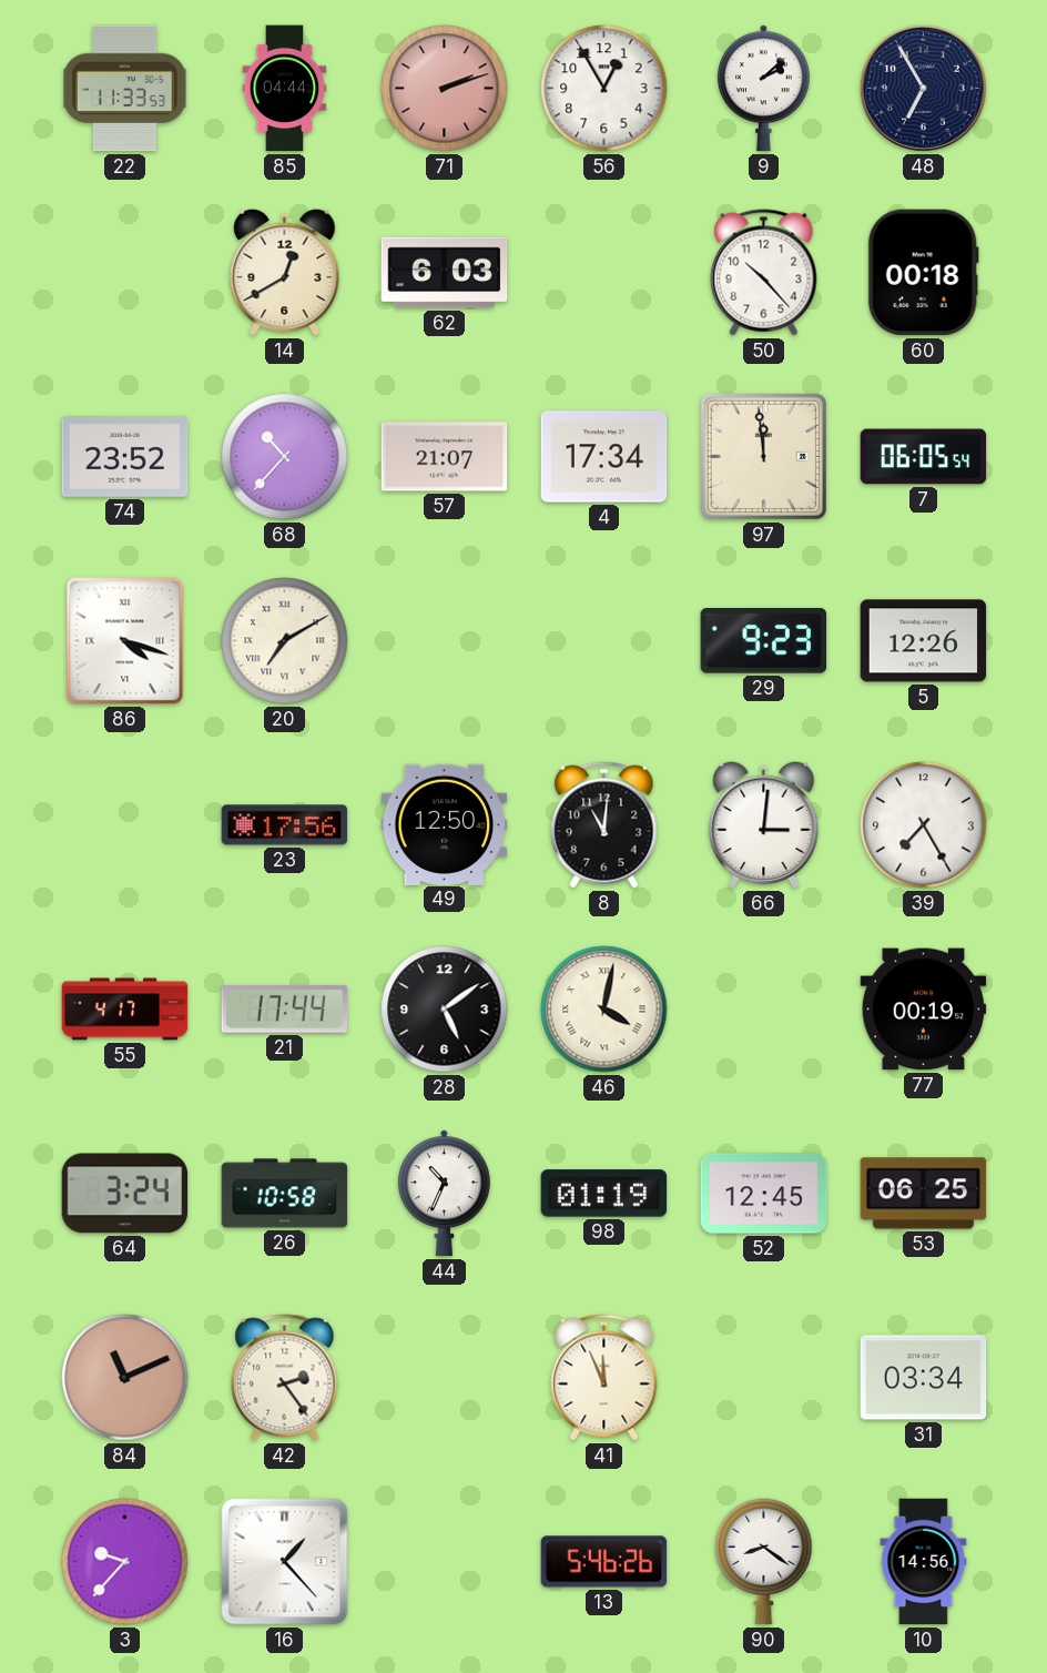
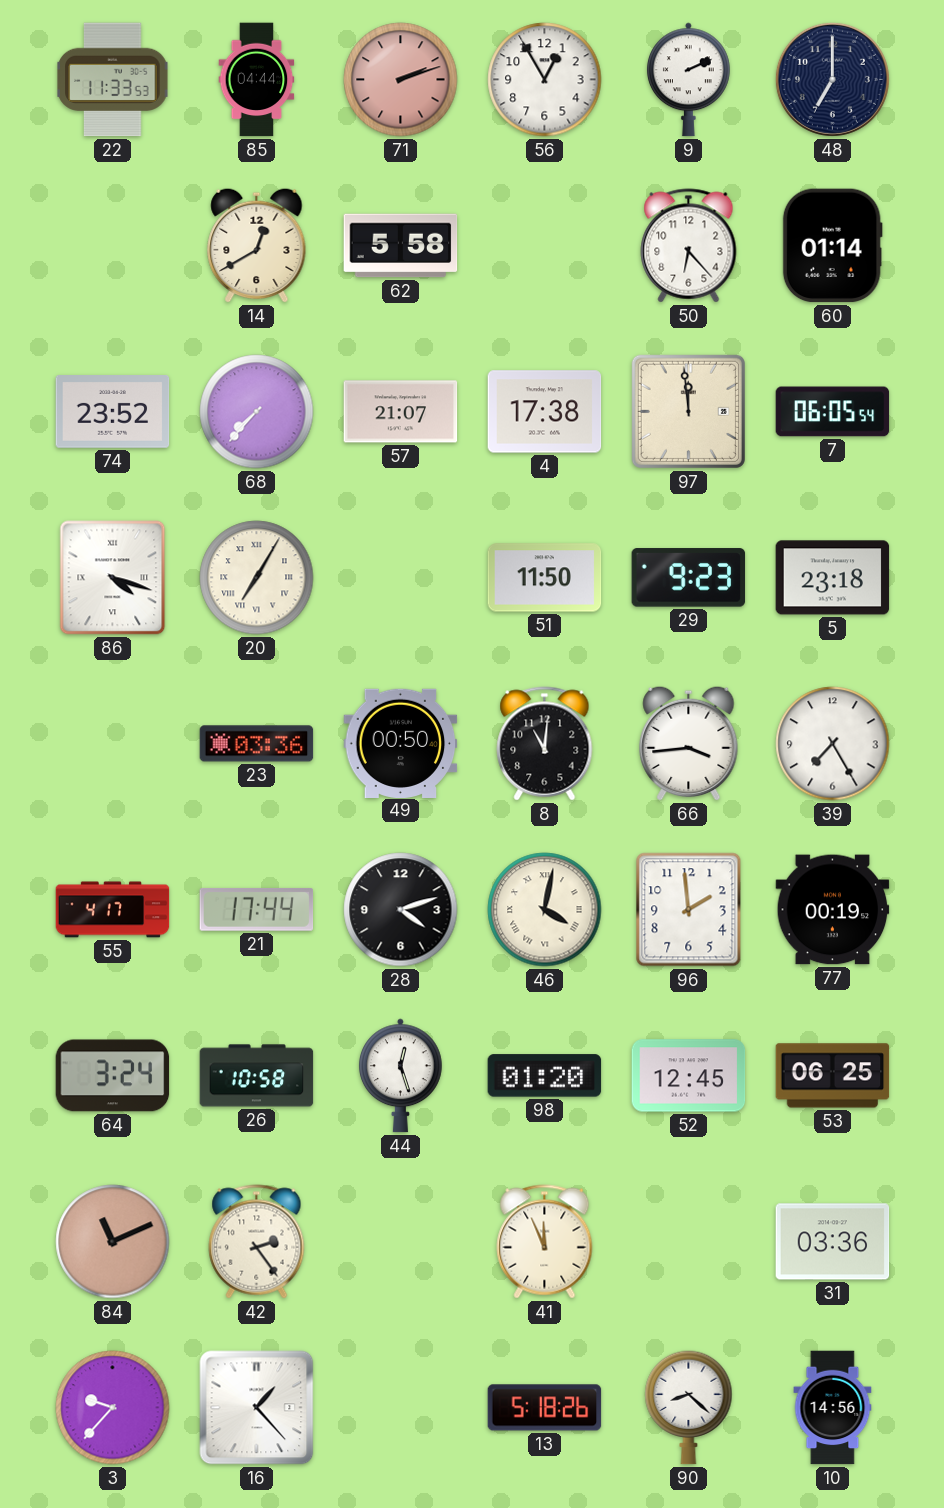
9: 2:08 -> 2:11 (689, 80)
48: 6:55 -> 7:00 (832, 79)
62: 6:03 -> 5:58 (401, 246)
50: 10:23 -> 6:23 (689, 246)
60: 00:18 -> 01:14 (832, 246)
68: 10:37 -> 7:37 (257, 412)
4: 17:34 -> 17:38 (545, 412)
20: 7:10 -> 7:05 (257, 578)
51: none -> 11:50 (545, 578)
5: 12:26 -> 23:18 (833, 578)
23: 17:56 -> 03:36 (257, 744)
49: 12:50 -> 00:50 (401, 743)
66: 3:01 -> 3:44 (689, 743)
28: 5:09 -> 4:12 (401, 910)
96: none -> 1:59 (689, 910)
44: 10:34 -> 12:27 (401, 1076)
98: 01:19 -> 01:20 (545, 1076)
31: 03:34 -> 03:36 (833, 1242)
13: 5:46 -> 5:18 (545, 1408)
90: 8:21 -> 8:22 (689, 1408)
